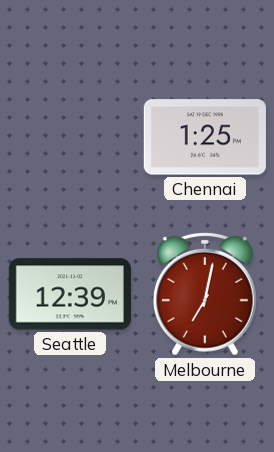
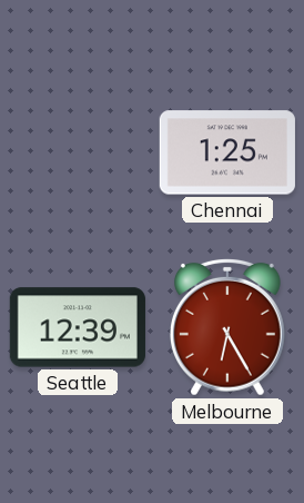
Melbourne: 7:02 -> 6:25 (227, 327)
